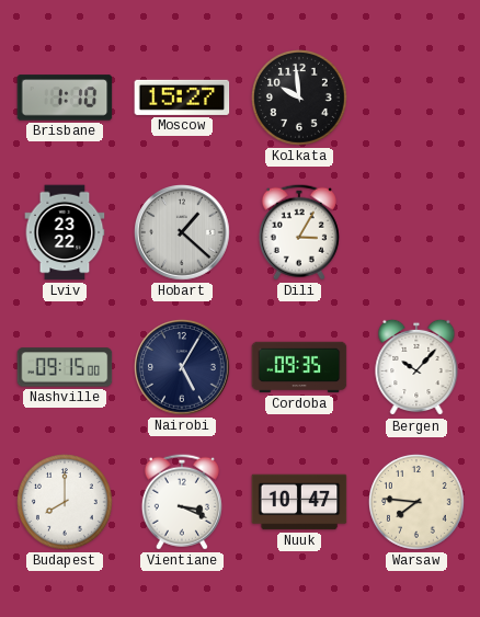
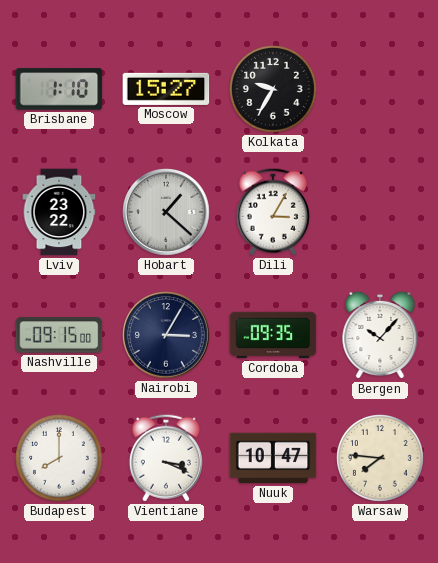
Kolkata: 9:59 -> 9:35 (274, 90)
Nairobi: 5:05 -> 3:05 (166, 335)
